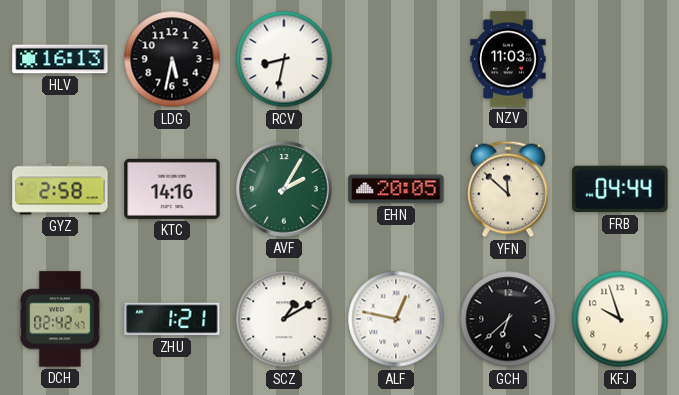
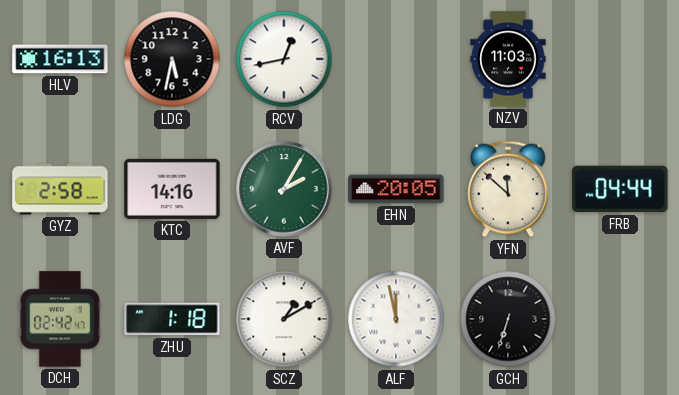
RCV: 8:32 -> 12:43 (284, 59)
ZHU: 1:21 -> 1:18 (172, 319)
ALF: 12:47 -> 11:58 (396, 319)
GCH: 6:38 -> 6:33 (508, 319)
KFJ: 9:57 -> none (620, 319)
